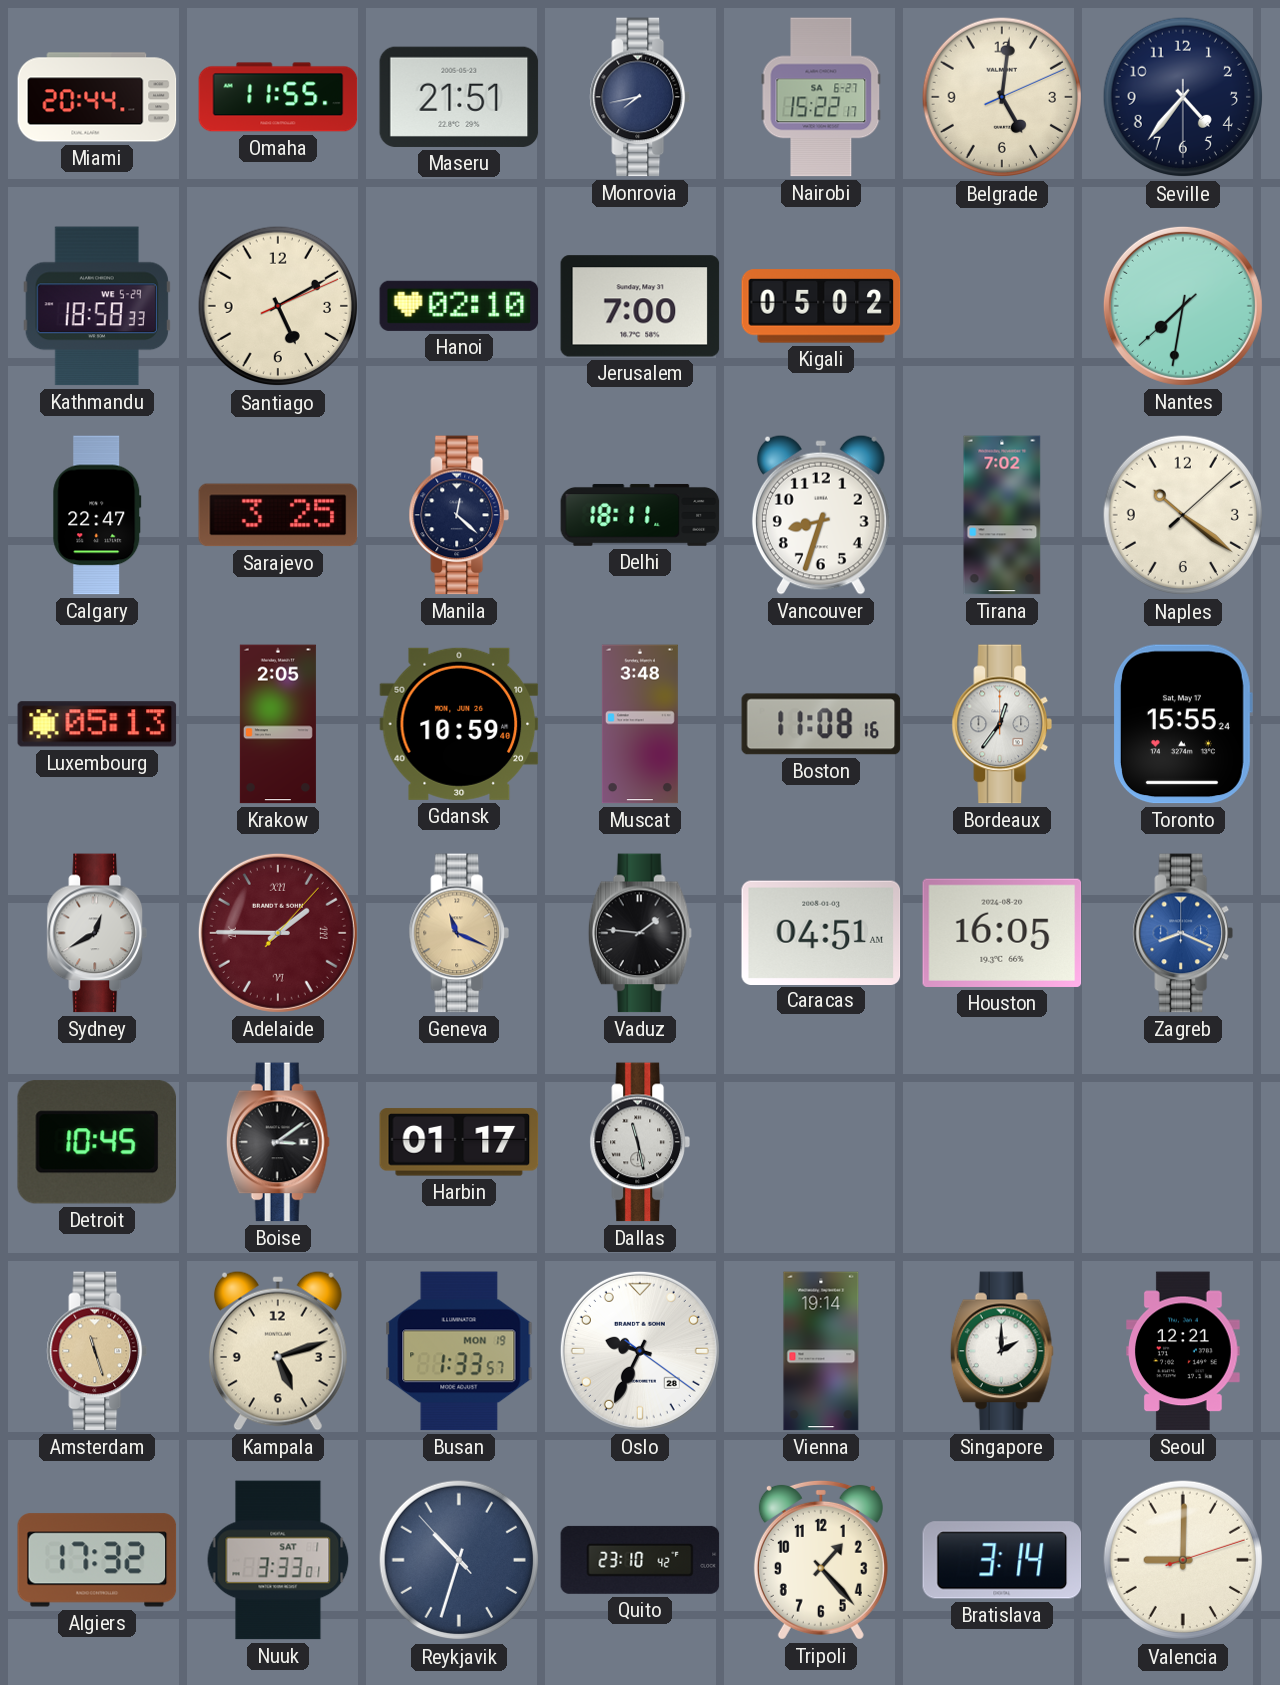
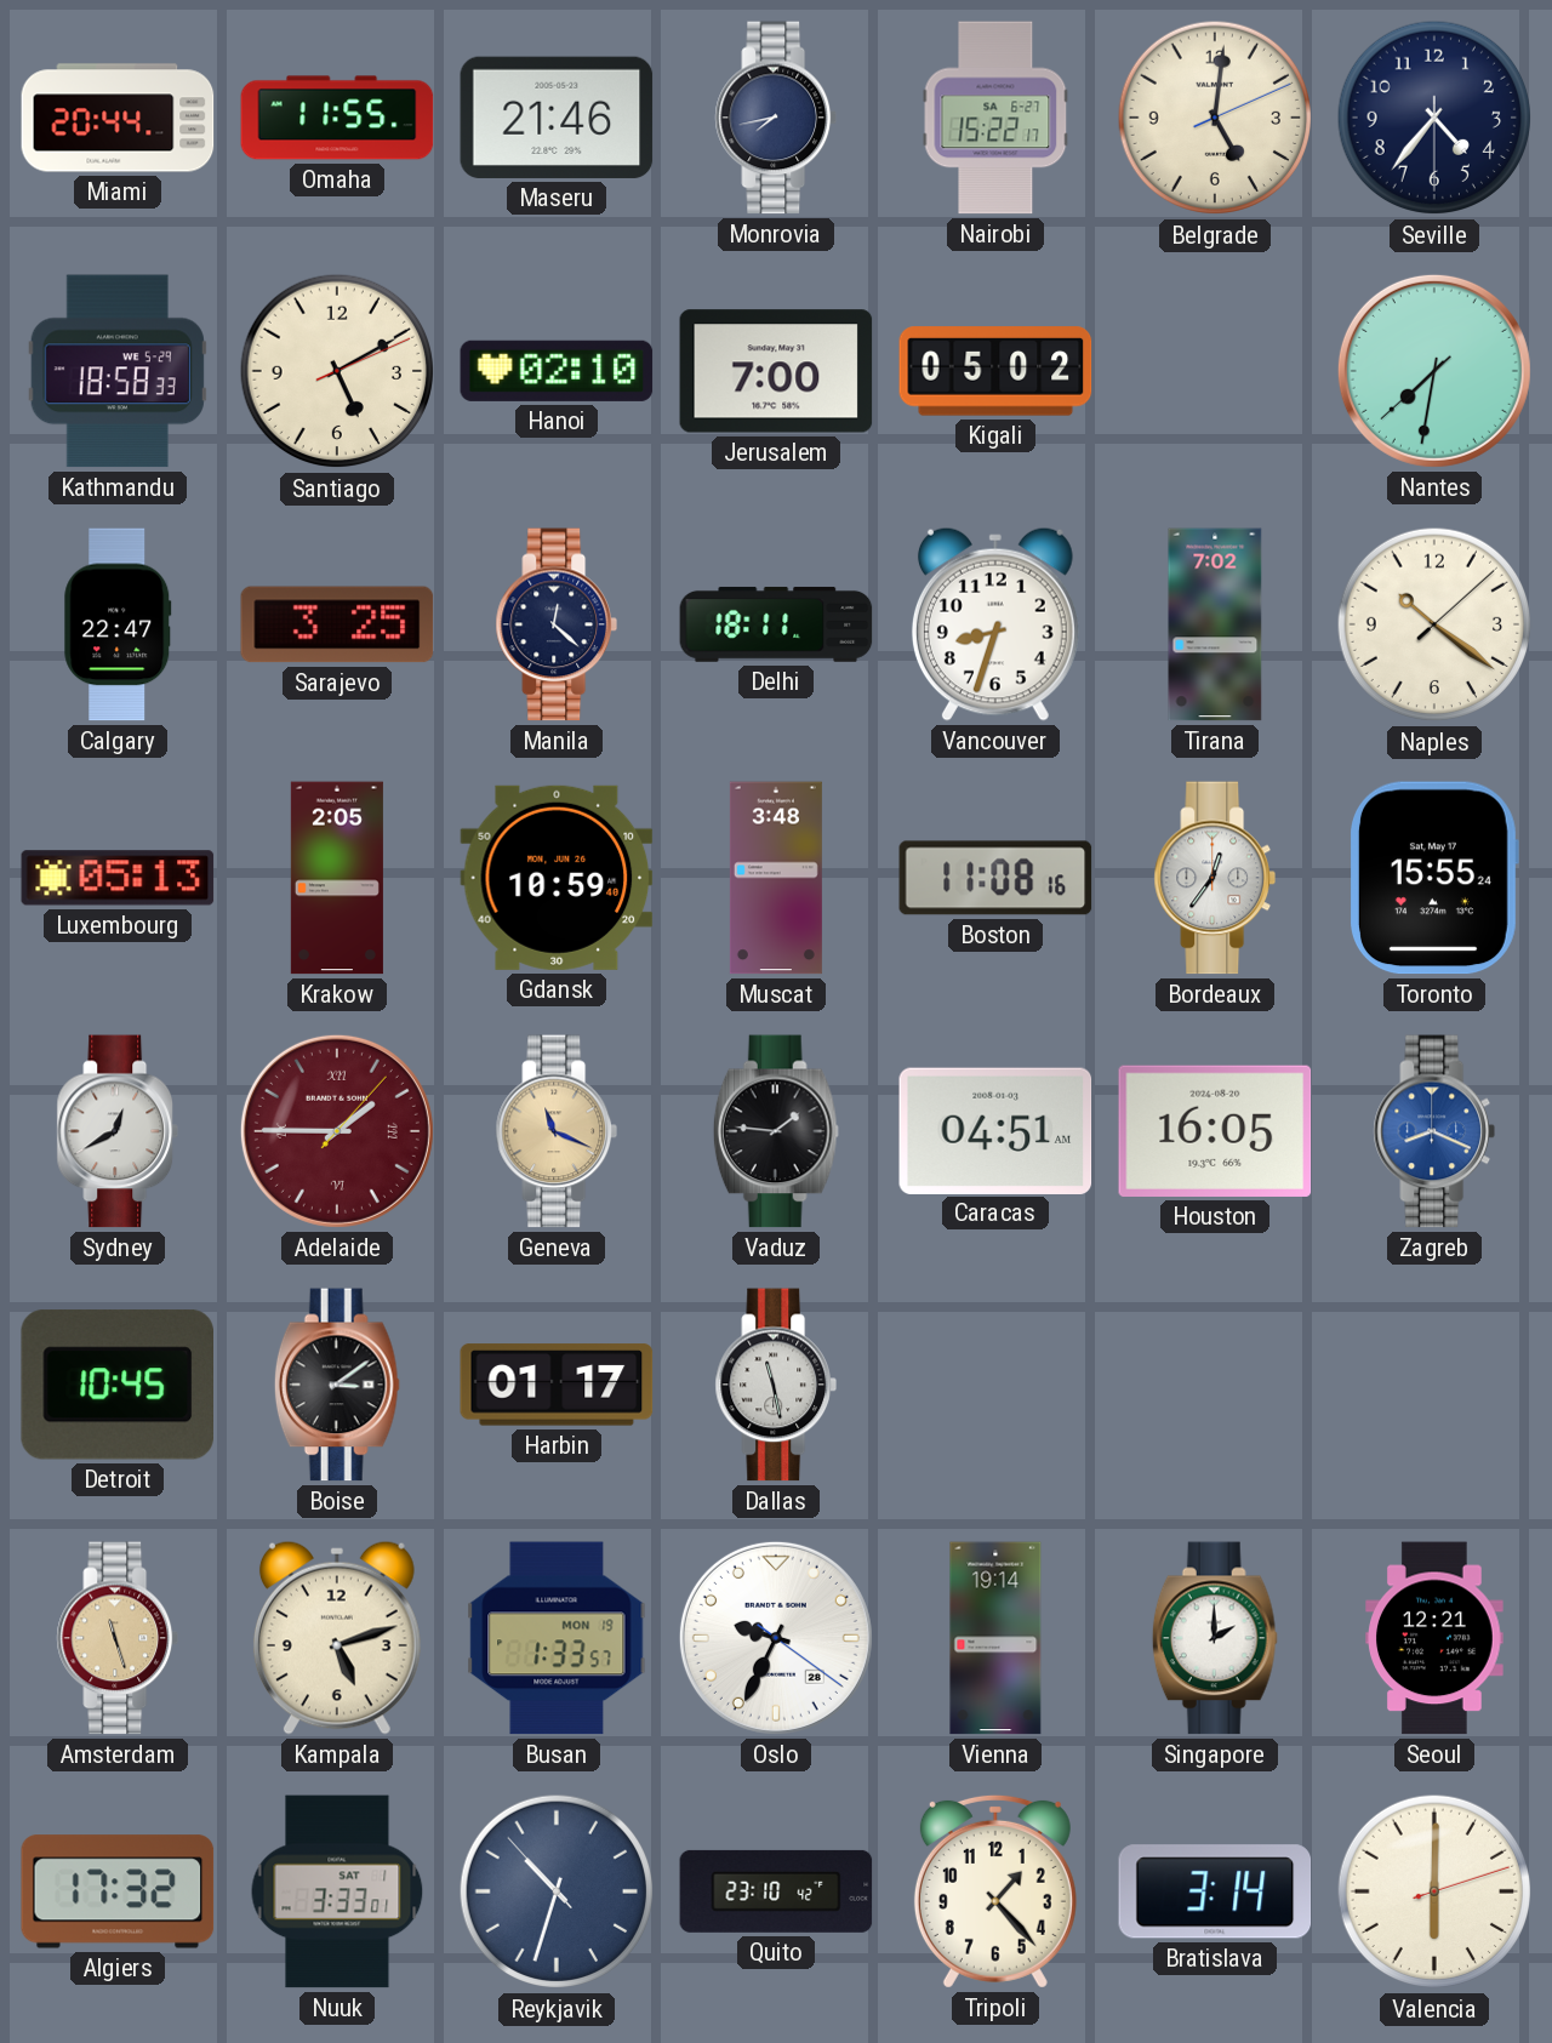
Maseru: 21:51 -> 21:46 (557, 118)
Valencia: 9:00 -> 6:00 (1434, 1891)
